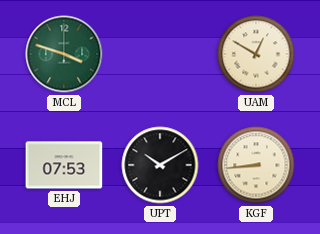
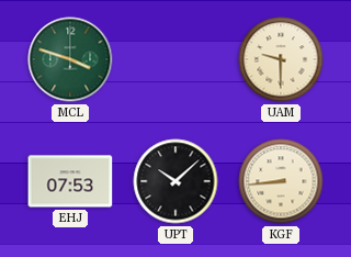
UAM: 12:50 -> 9:30 (281, 59)
UPT: 10:10 -> 10:08 (175, 181)
